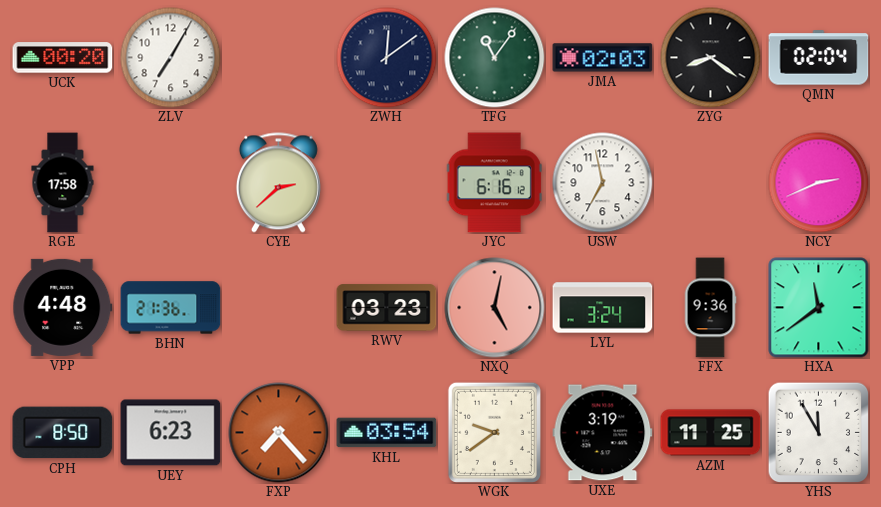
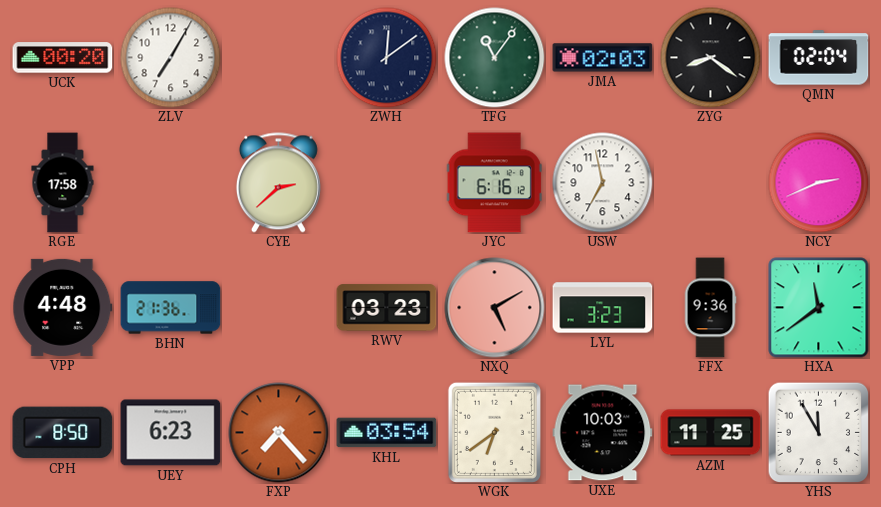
NXQ: 5:02 -> 5:10 (495, 308)
LYL: 3:24 -> 3:23 (603, 308)
WGK: 9:39 -> 6:39 (494, 432)
UXE: 3:19 -> 10:03 (603, 433)
